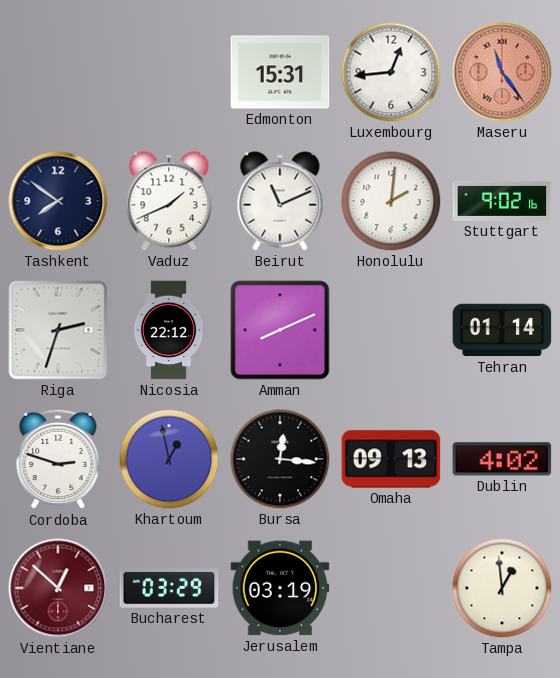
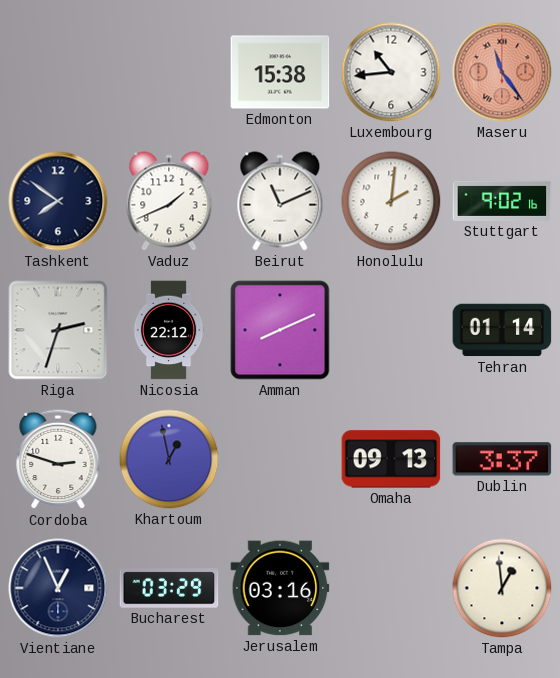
Edmonton: 15:31 -> 15:38 (280, 72)
Luxembourg: 12:44 -> 10:44 (391, 72)
Bursa: 12:16 -> none (280, 459)
Dublin: 4:02 -> 3:37 (502, 459)
Vientiane: 12:52 -> 12:56 (58, 588)
Vientiane dial: burgundy -> navy (58, 588)
Jerusalem: 03:19 -> 03:16 (280, 588)
